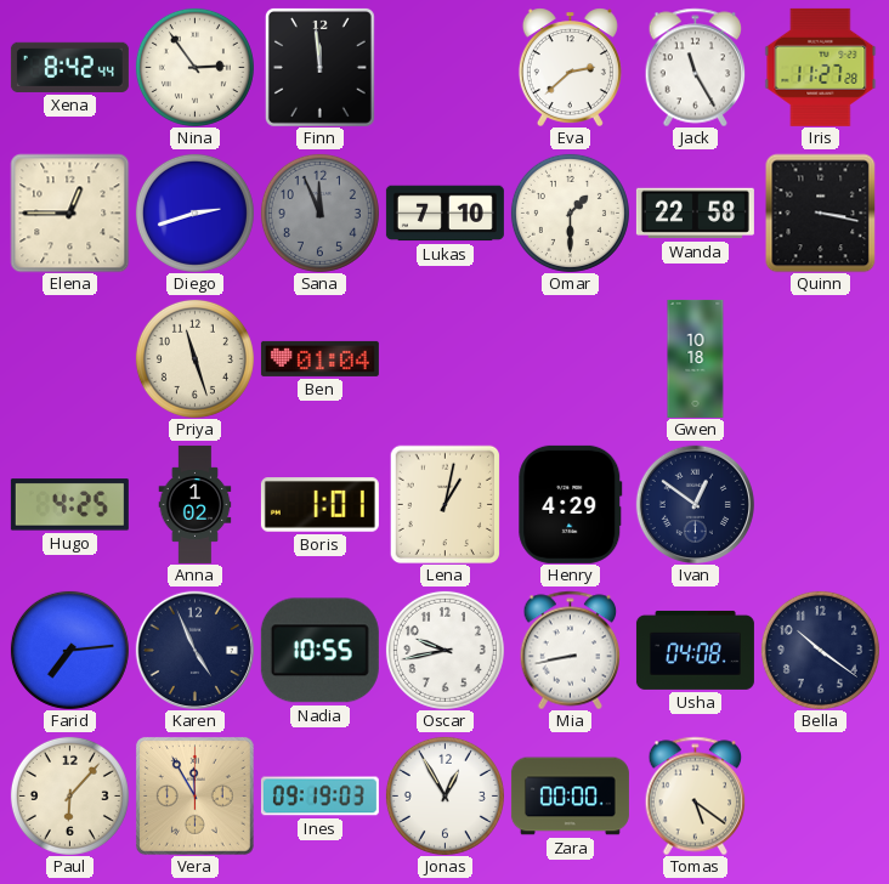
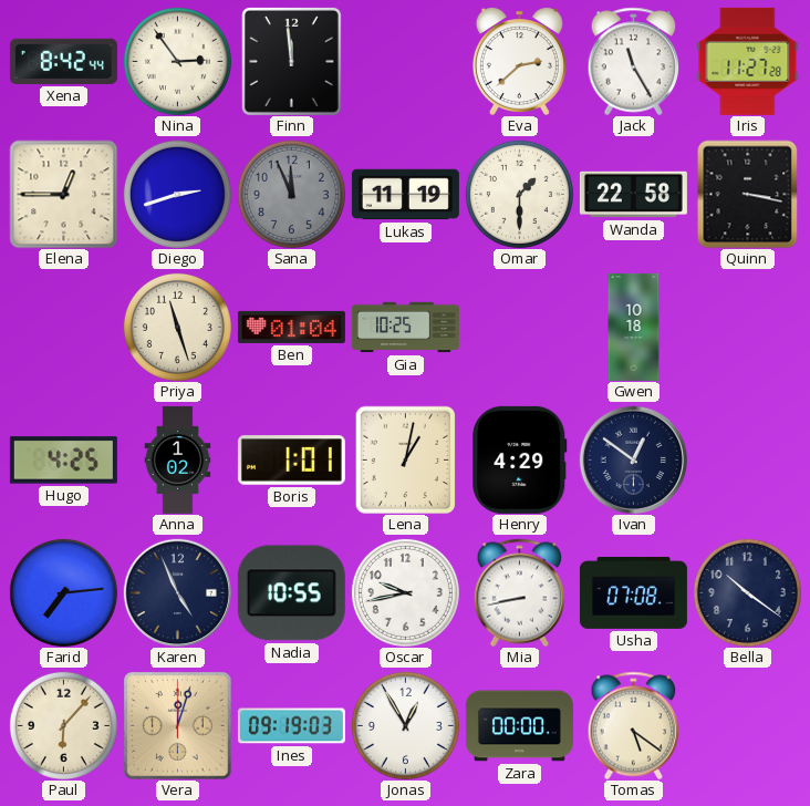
Lukas: 7:10 -> 11:19 (405, 195)
Gia: none -> 10:25 (405, 328)
Usha: 04:08 -> 07:08 (633, 592)
Vera: 11:55 -> 12:03 (177, 725)
